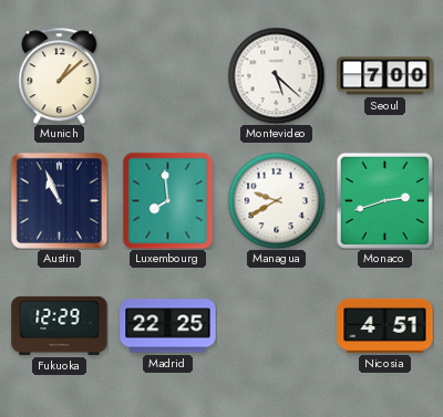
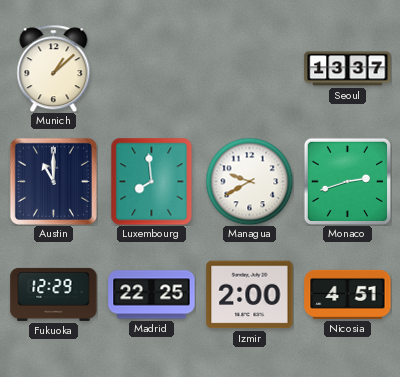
Montevideo: 5:22 -> none (276, 75)
Seoul: 7:00 -> 13:37 (348, 69)
Austin: 10:56 -> 11:00 (53, 181)
Izmir: none -> 2:00 (250, 295)
